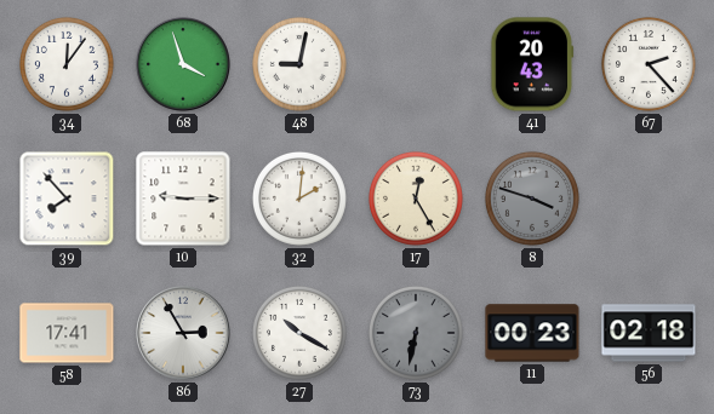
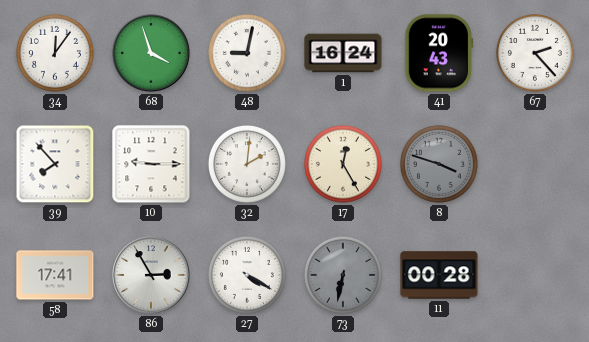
1: none -> 16:24 (343, 53)
27: 10:20 -> 4:20 (247, 275)
11: 00:23 -> 00:28 (439, 275)
56: 02:18 -> none (649, 333)
